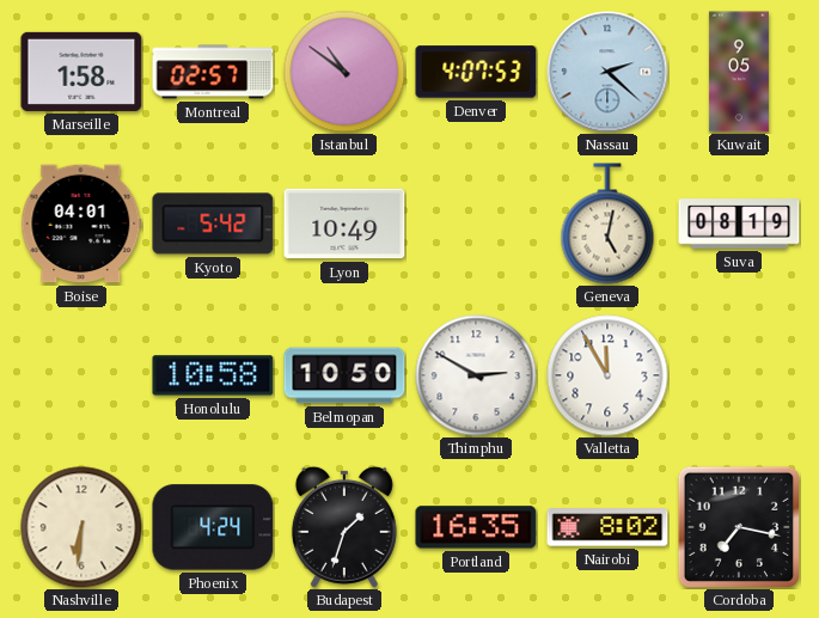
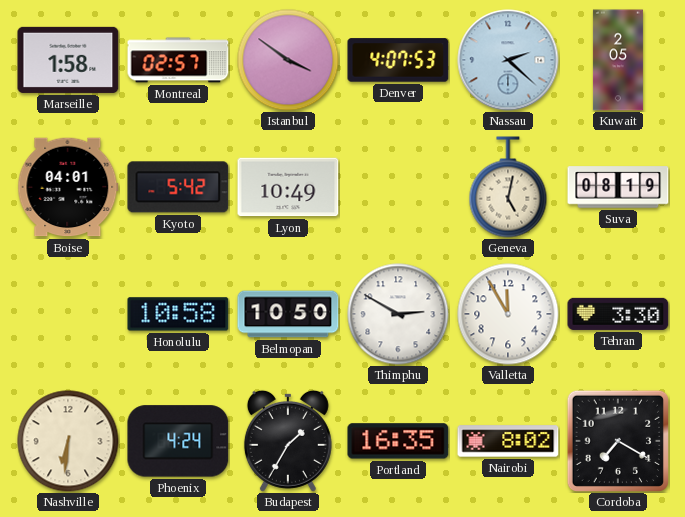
Istanbul: 10:51 -> 3:51 (288, 60)
Kuwait: 9:05 -> 2:05 (618, 60)
Tehran: none -> 3:30 (618, 314)
Budapest: 1:33 -> 1:35 (288, 441)
Cordoba: 7:17 -> 7:20 (617, 440)
